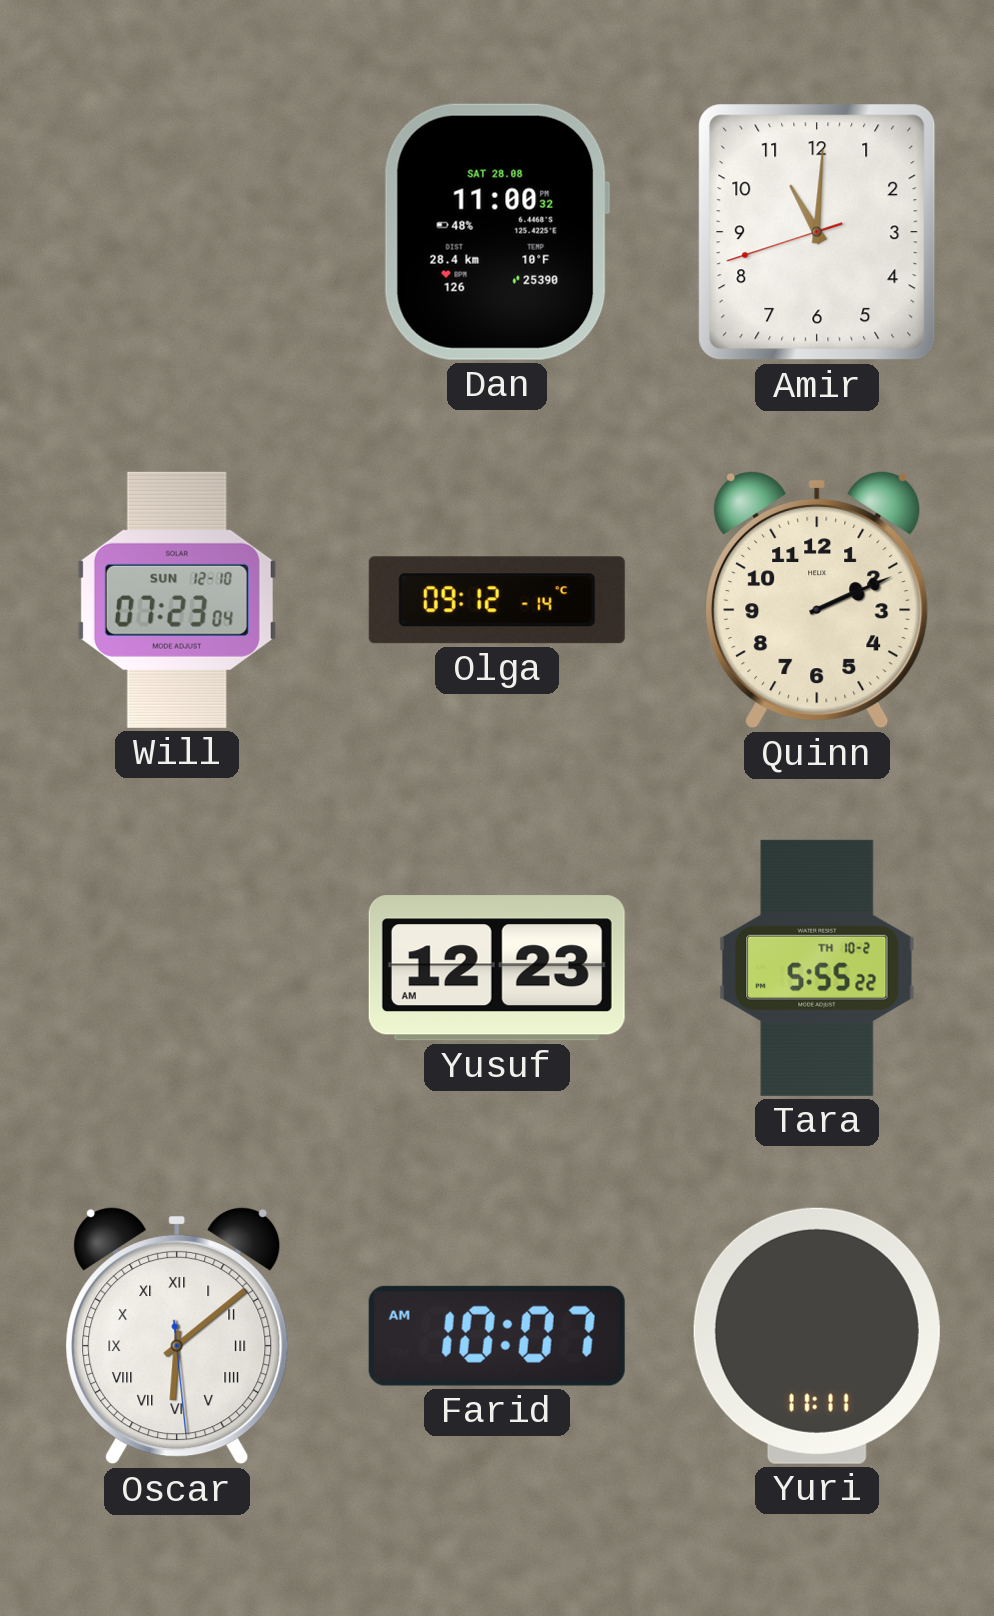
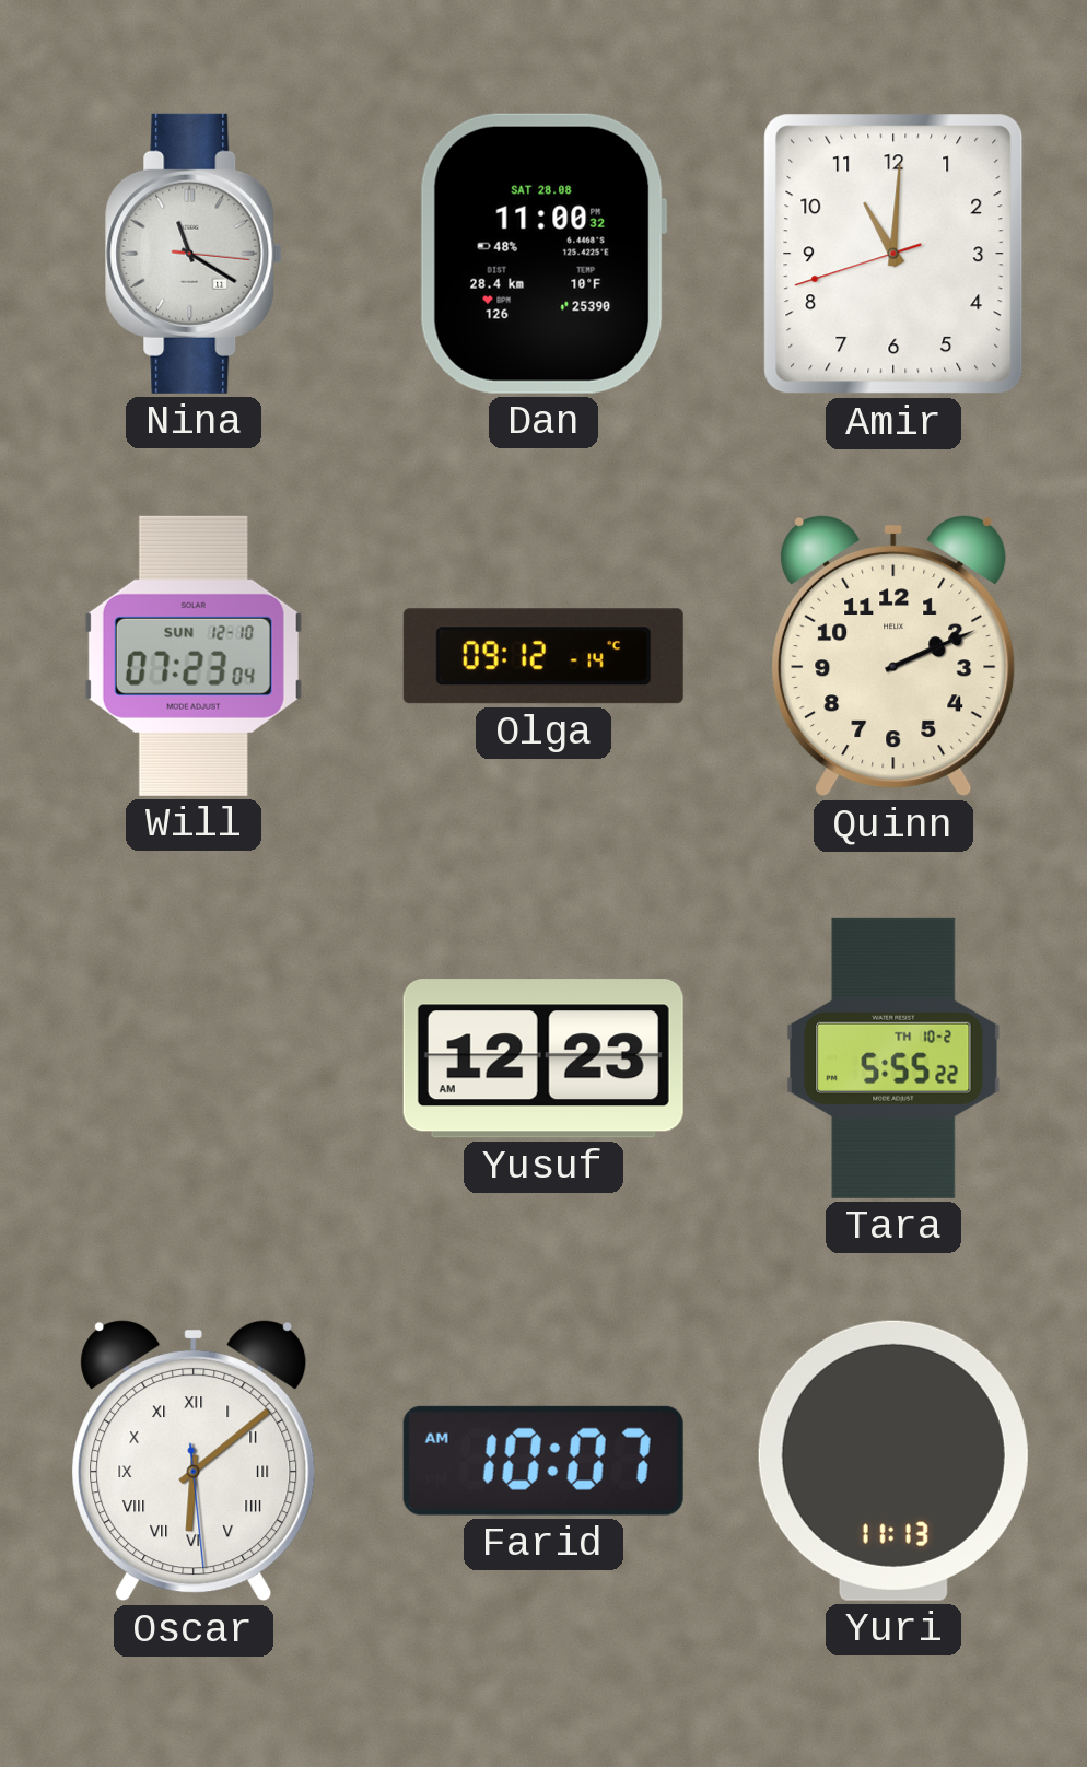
Nina: none -> 11:20 (194, 254)
Yuri: 11:11 -> 11:13 (893, 1461)
